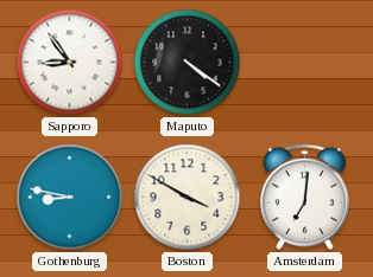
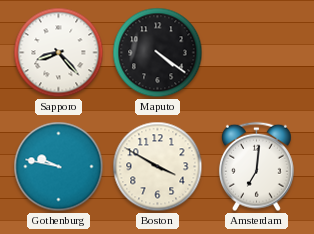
Sapporo: 8:54 -> 8:23 (59, 53)
Gothenburg: 8:47 -> 9:47 (59, 167)
